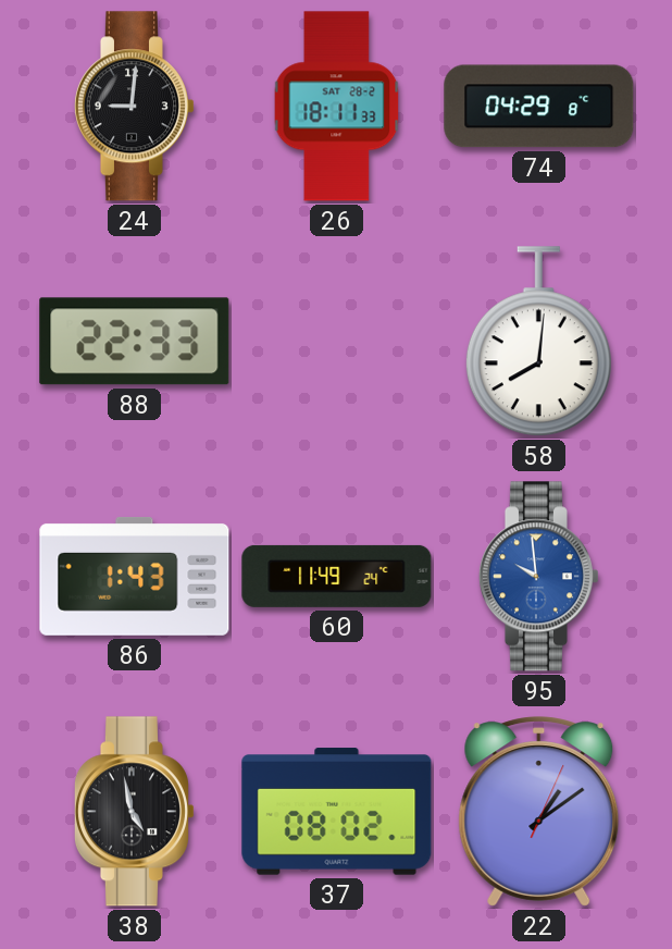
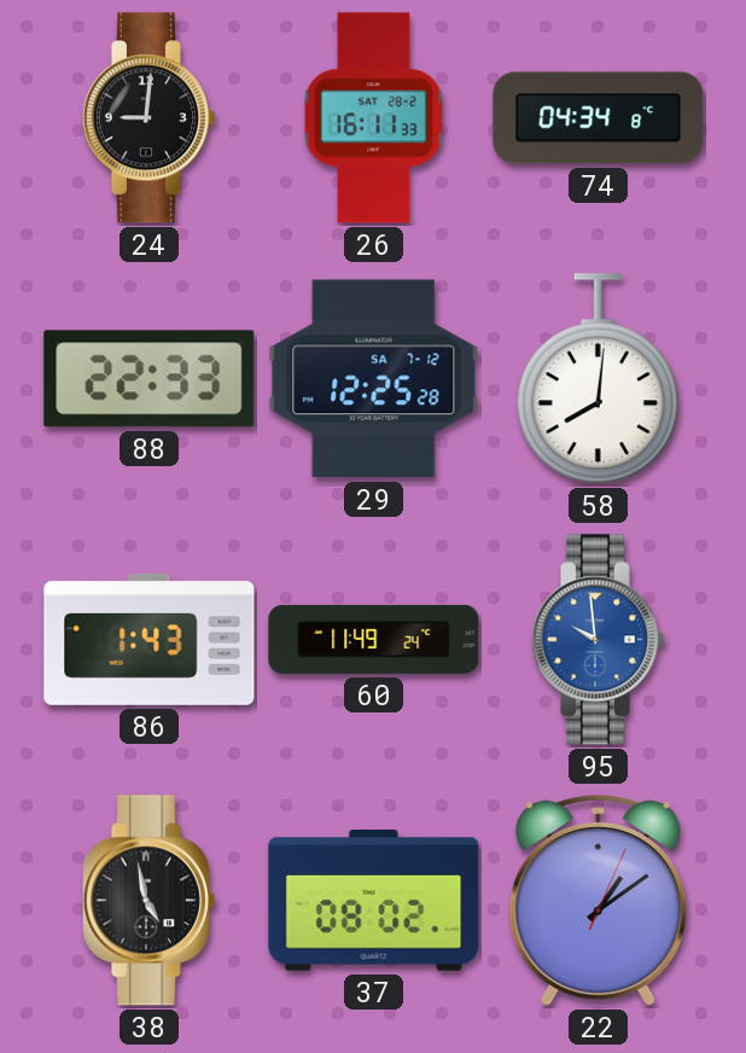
26: 18:11 -> 16:11 (374, 118)
74: 04:29 -> 04:34 (599, 118)
29: none -> 12:25 (374, 379)
